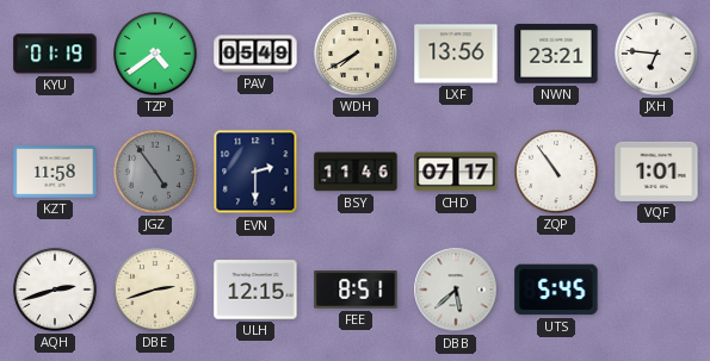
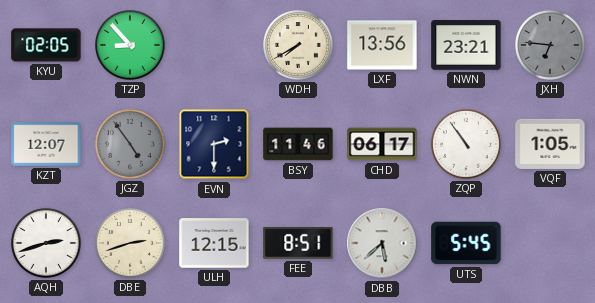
KYU: 01:19 -> 02:05 (46, 45)
TZP: 4:39 -> 8:53 (130, 45)
PAV: 05:49 -> none (255, 54)
JXH dial: white -> grey (550, 45)
KZT: 11:58 -> 12:07 (46, 144)
CHD: 07:17 -> 06:17 (382, 144)
VQF: 1:01 -> 1:05 (550, 144)
